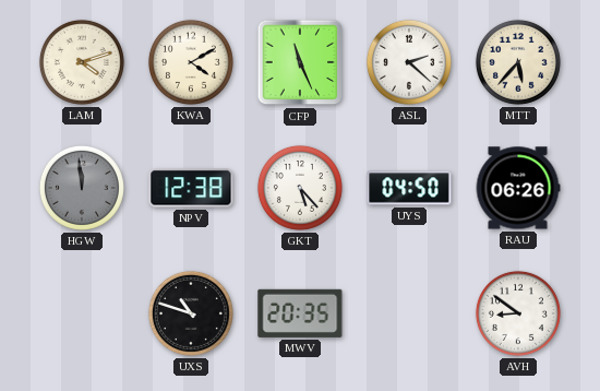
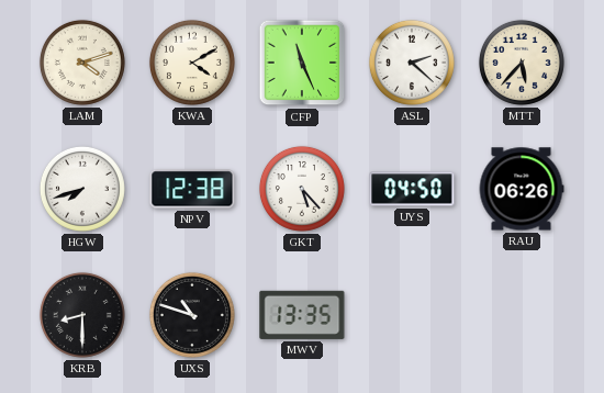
HGW: 11:59 -> 7:42 (82, 189)
HGW dial: grey -> white (82, 189)
KRB: none -> 8:30 (82, 315)
MWV: 20:35 -> 13:35 (302, 315)
AVH: 8:51 -> none (518, 313)
